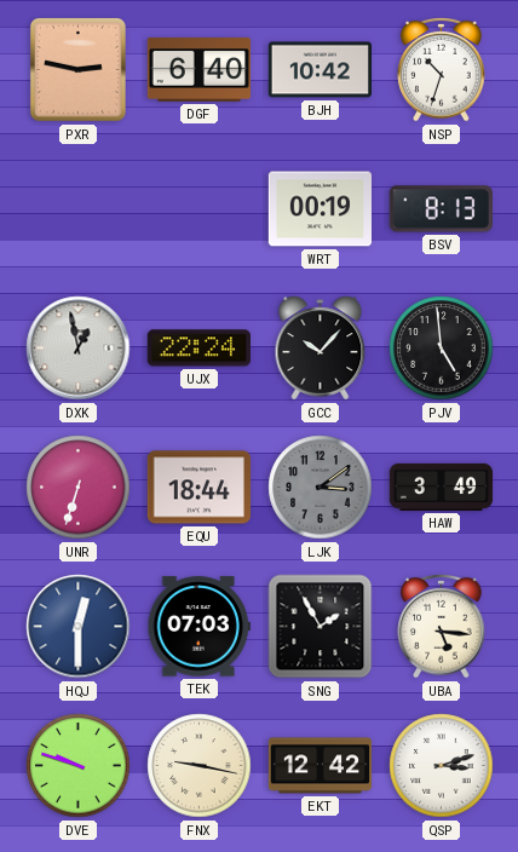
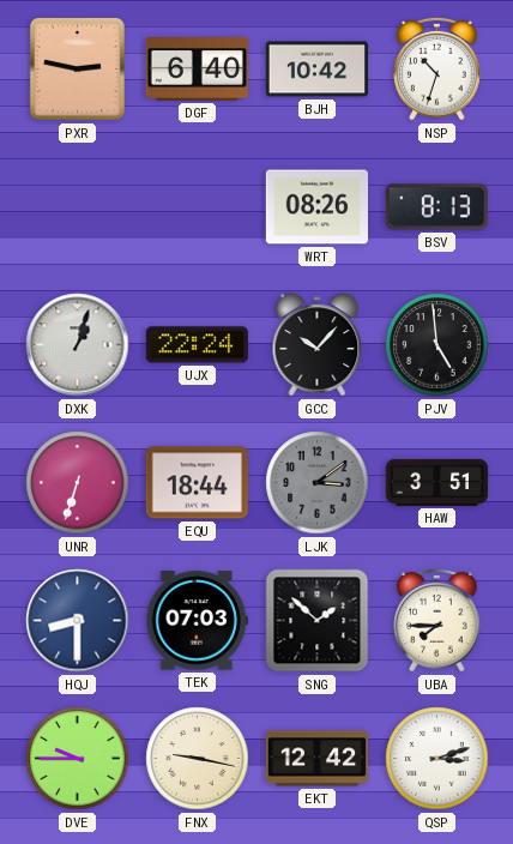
WRT: 00:19 -> 08:26 (316, 207)
DXK: 12:58 -> 1:03 (78, 345)
HAW: 3:49 -> 3:51 (437, 482)
HQJ: 12:30 -> 8:30 (78, 621)
SNG: 1:55 -> 1:52 (318, 621)
UBA: 5:16 -> 7:45 (437, 620)
DVE: 9:48 -> 9:45 (78, 759)
